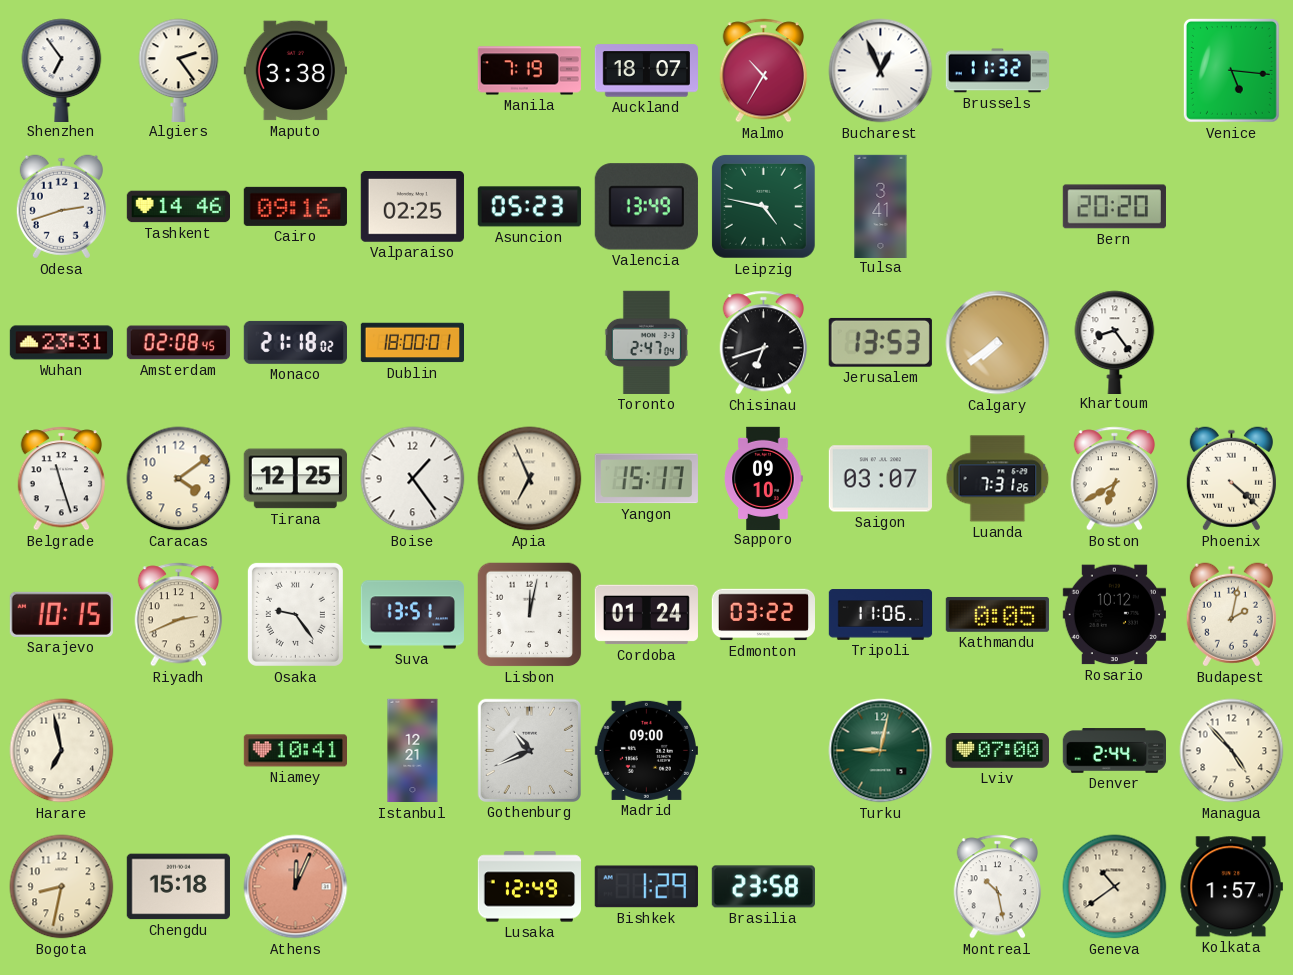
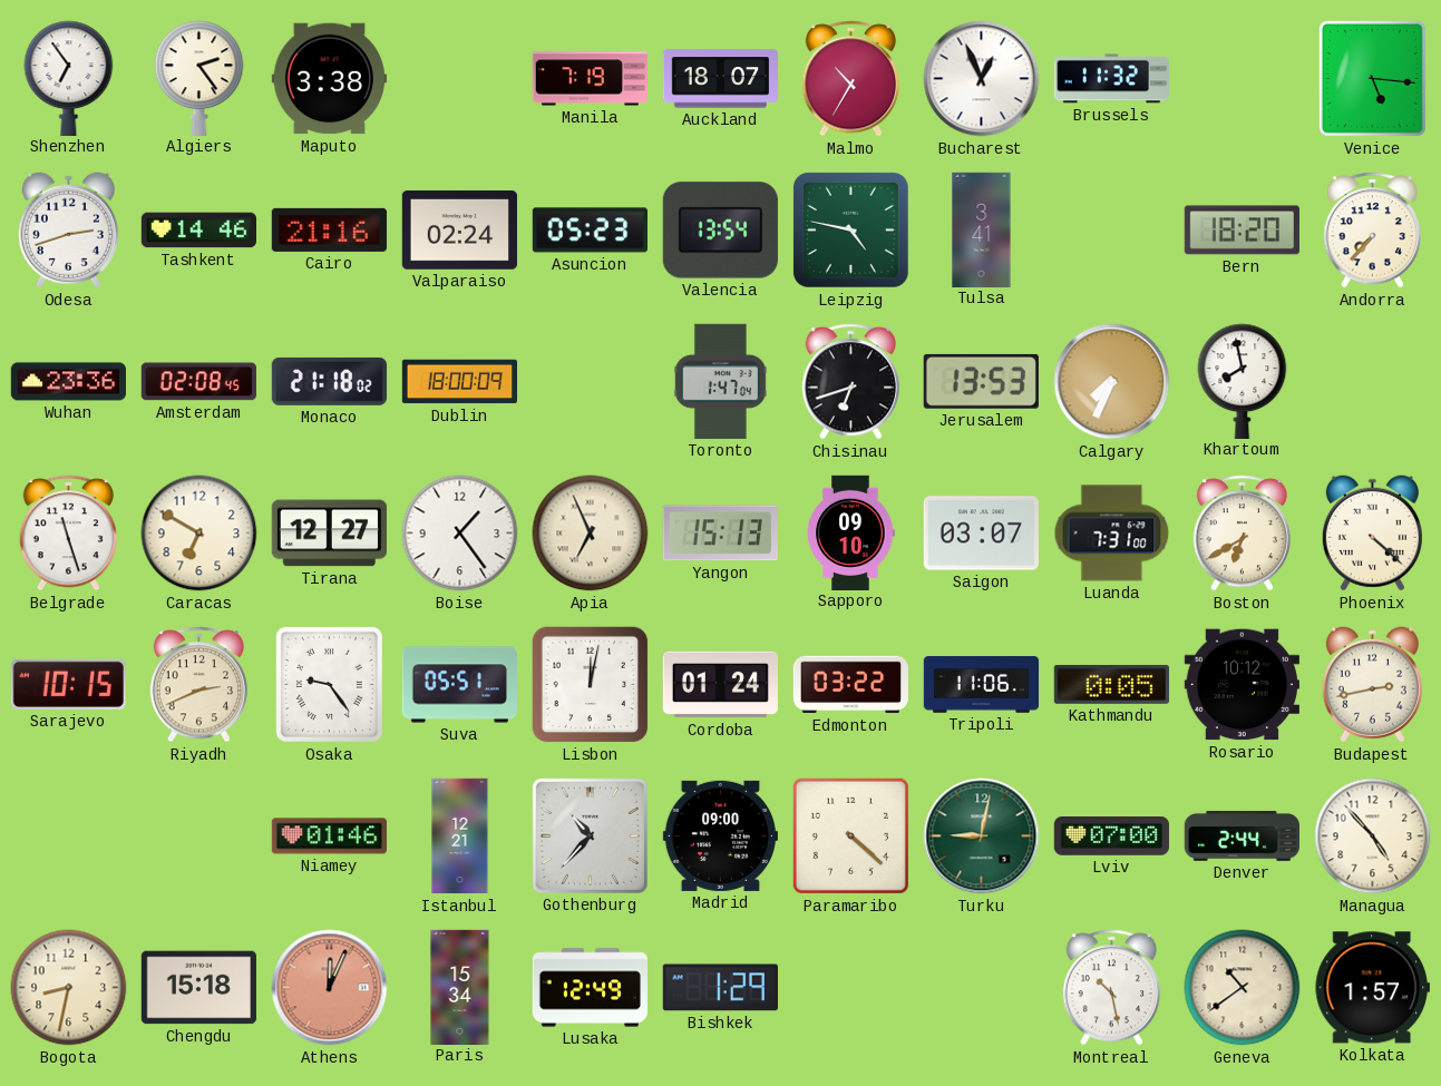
Cairo: 09:16 -> 21:16 (329, 229)
Valparaiso: 02:25 -> 02:24 (459, 231)
Valencia: 13:49 -> 13:54 (720, 231)
Bern: 20:20 -> 18:20 (1242, 231)
Andorra: none -> 7:37 (1373, 231)
Wuhan: 23:31 -> 23:36 (68, 382)
Dublin: 18:00:01 -> 18:00:09 (459, 382)
Toronto: 2:47 -> 1:47 (720, 381)
Calgary: 7:39 -> 7:34 (1112, 382)
Khartoum: 8:24 -> 7:58 (1243, 381)
Caracas: 4:09 -> 6:50 (199, 534)
Tirana: 12:25 -> 12:27 (329, 534)
Yangon: 15:17 -> 15:13 (720, 534)
Luanda: 7:31:26 -> 7:31:00 (1112, 534)
Suva: 13:51 -> 05:51 (459, 685)
Budapest: 2:02 -> 2:43 (1372, 685)
Harare: 6:58 -> none (62, 751)
Niamey: 10:41 -> 01:46 (329, 836)
Gothenburg: 10:41 -> 10:37 (590, 835)
Paramaribo: none -> 4:22 (850, 835)
Paris: none -> 15:34 (460, 987)
Brasilia: 23:58 -> none (763, 887)
